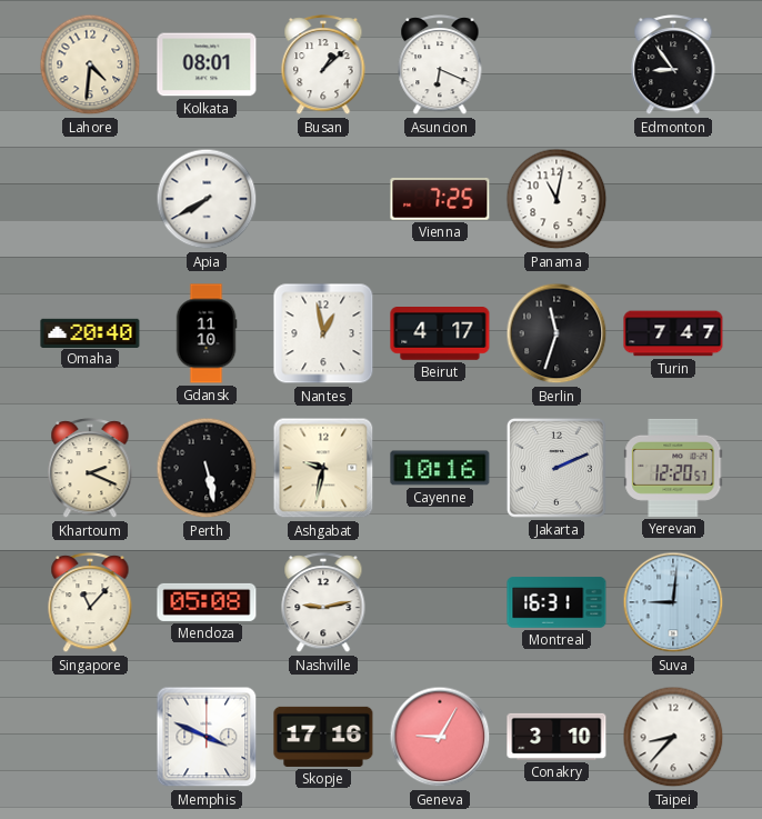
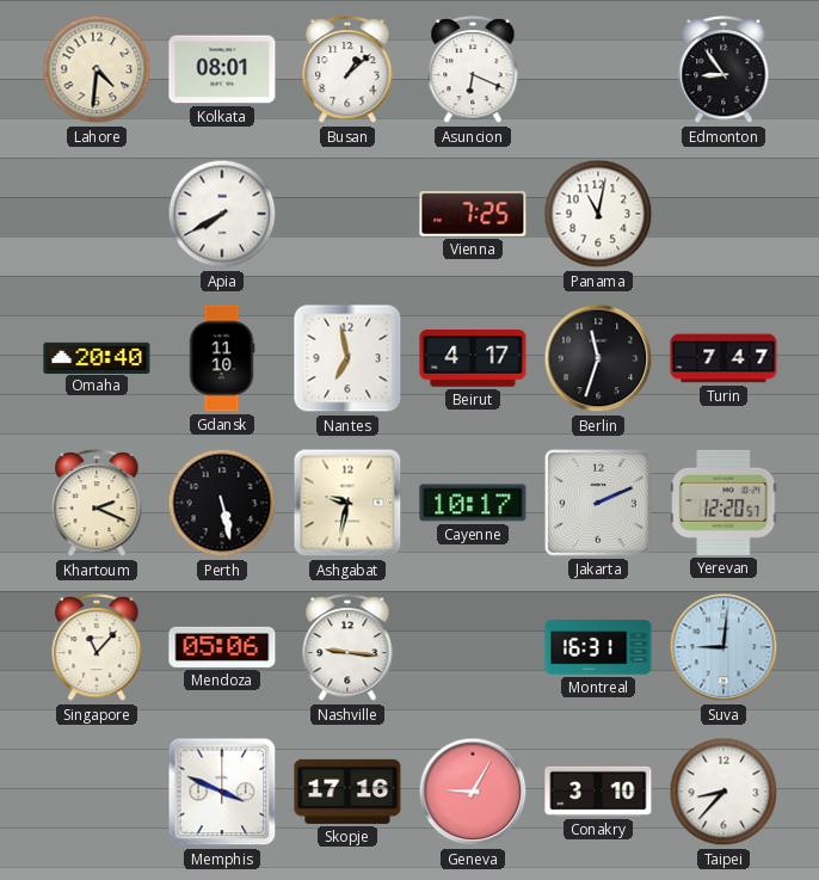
Nantes: 12:58 -> 6:58 (347, 358)
Cayenne: 10:16 -> 10:17 (473, 503)
Mendoza: 05:08 -> 05:06 (222, 647)
Nashville: 9:13 -> 9:16 (347, 648)
